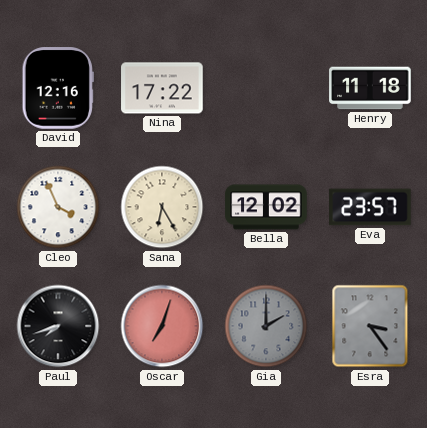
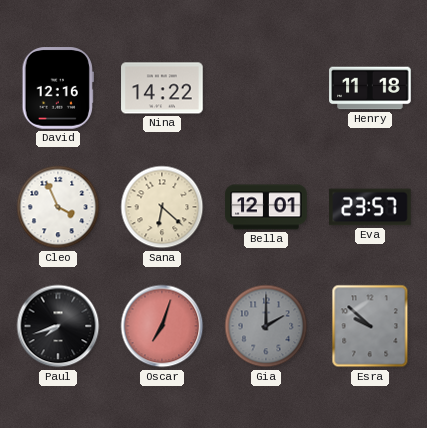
Nina: 17:22 -> 14:22 (162, 88)
Sana: 6:25 -> 6:22 (162, 207)
Bella: 12:02 -> 12:01 (266, 207)
Esra: 3:24 -> 9:52 (370, 326)
